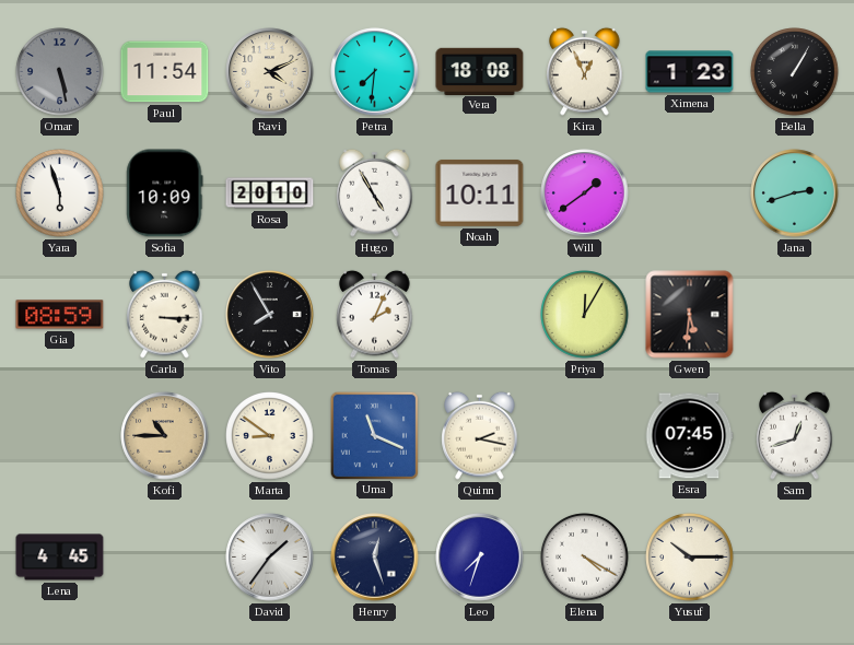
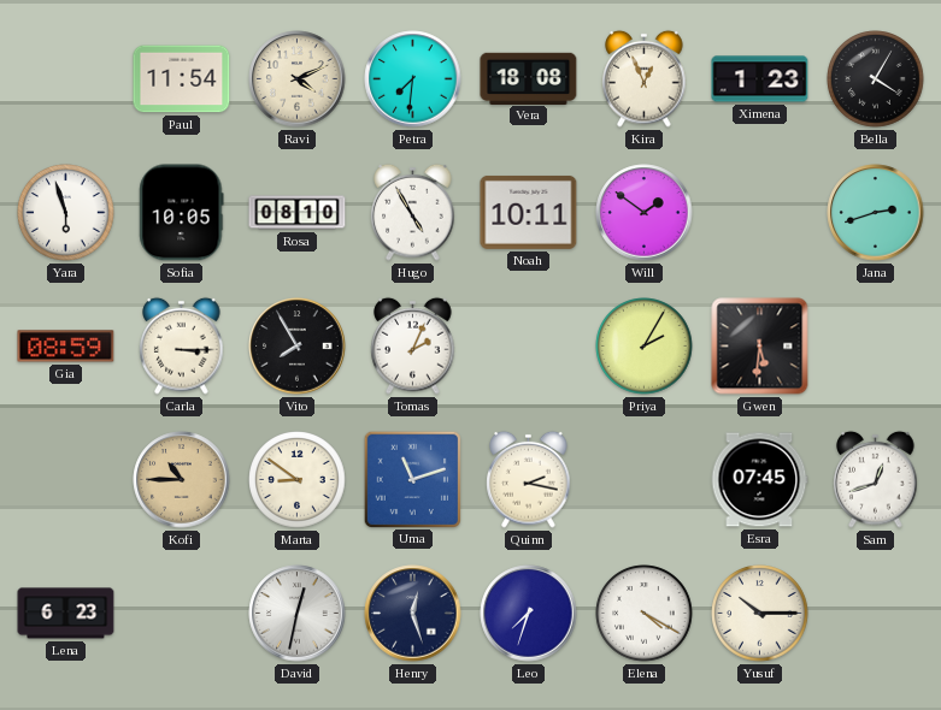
Omar: 5:28 -> none (60, 72)
Bella: 1:05 -> 4:05 (876, 79)
Sofia: 10:09 -> 10:05 (182, 213)
Rosa: 20:10 -> 08:10 (298, 213)
Will: 1:39 -> 1:51 (645, 213)
Priya: 12:05 -> 2:05 (645, 347)
Uma: 11:19 -> 11:12 (412, 479)
Lena: 4:45 -> 6:23 (66, 614)
David: 1:36 -> 12:32 (298, 614)
